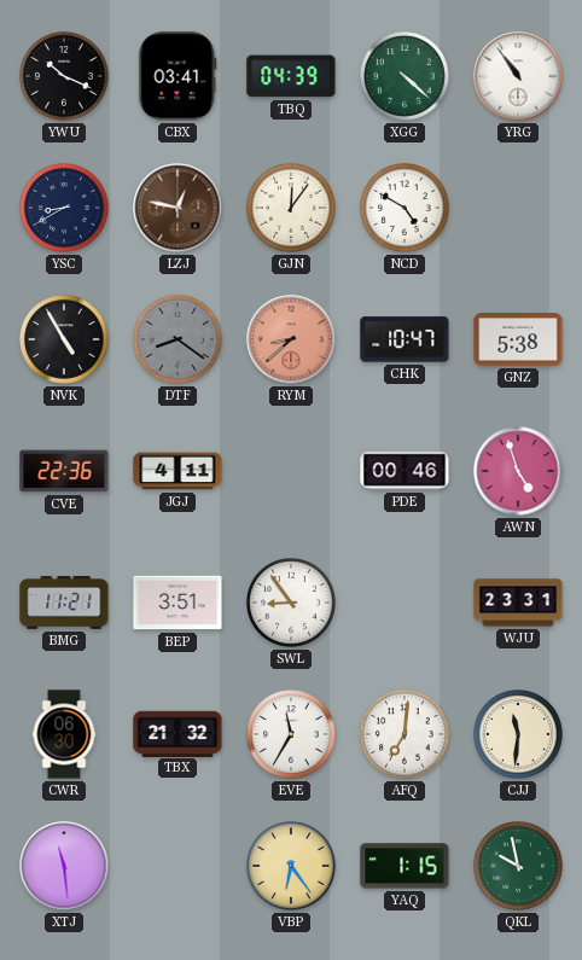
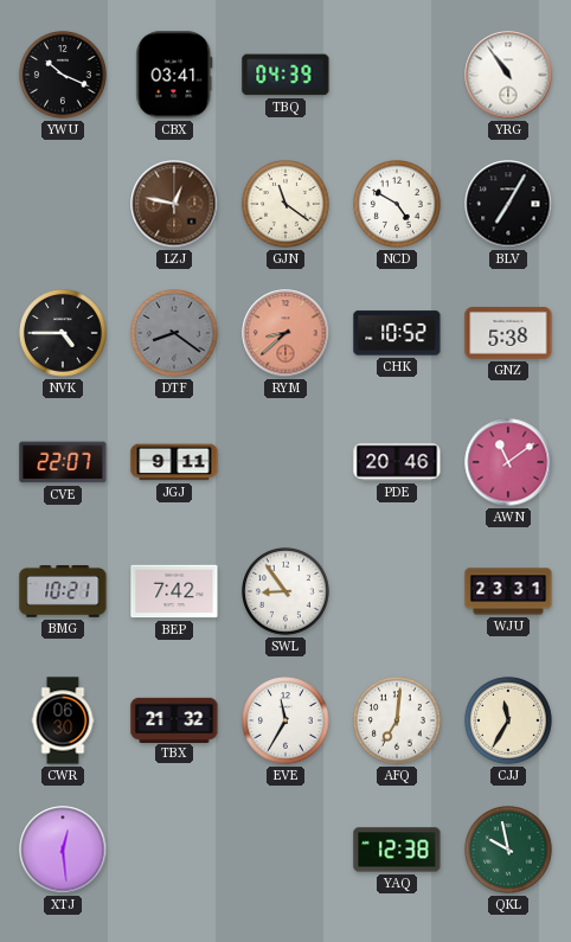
XGG: 4:22 -> none (405, 76)
YSC: 8:40 -> none (64, 208)
GJN: 12:06 -> 11:21 (285, 204)
BLV: none -> 7:05 (508, 204)
NVK: 4:55 -> 4:45 (63, 333)
CHK: 10:47 -> 10:52 (397, 333)
CVE: 22:36 -> 22:07 (63, 462)
JGJ: 4:11 -> 9:11 (174, 462)
PDE: 00:46 -> 20:46 (397, 462)
AWN: 4:57 -> 11:09 (508, 462)
BMG: 11:21 -> 10:21 (63, 592)
BEP: 3:51 -> 7:42 (174, 591)
CJJ: 11:31 -> 11:35 (508, 720)
XTJ: 11:29 -> 12:29 (63, 850)
VBP: 6:24 -> none (291, 866)
YAQ: 1:15 -> 12:38 (397, 850)
